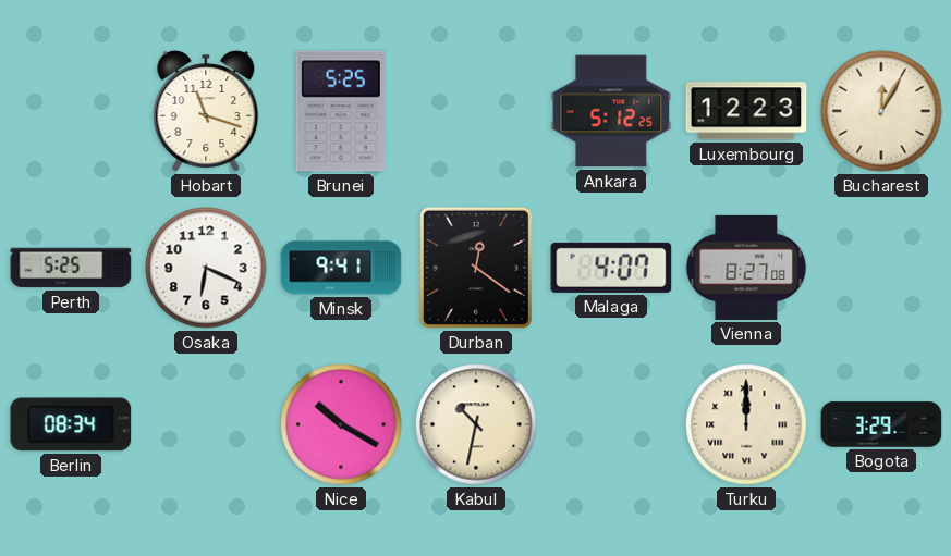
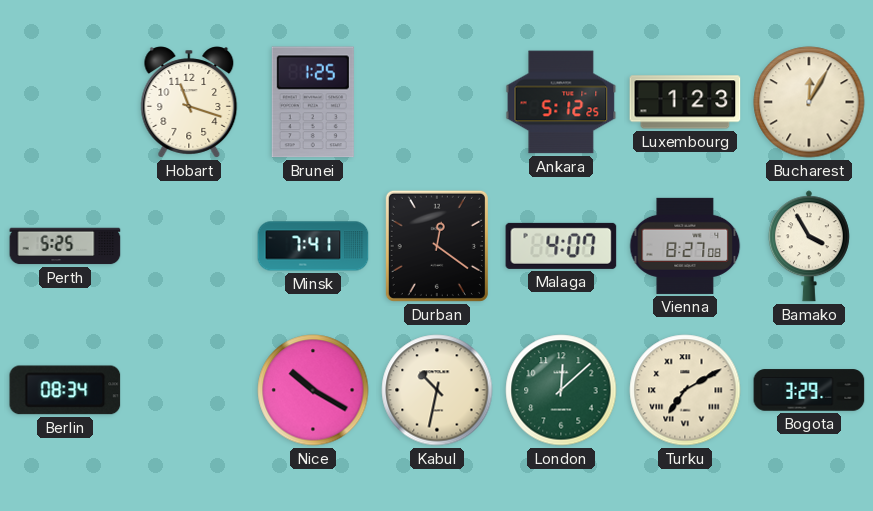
Brunei: 5:25 -> 1:25 (313, 102)
Luxembourg: 12:23 -> 1:23 (685, 102)
Osaka: 6:19 -> none (206, 268)
Minsk: 9:41 -> 7:41 (313, 246)
Bamako: none -> 3:55 (809, 246)
London: none -> 12:08 (561, 390)
Turku: 12:00 -> 7:10 (685, 390)
